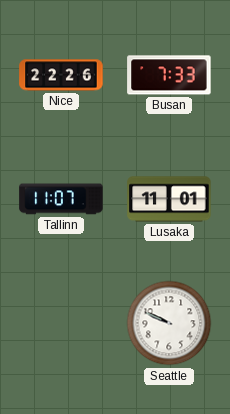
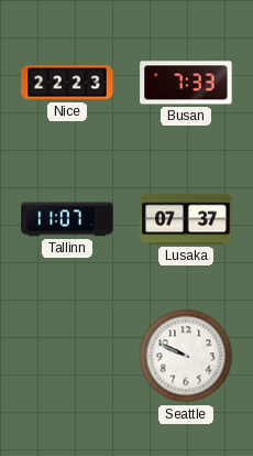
Nice: 22:26 -> 22:23 (67, 83)
Lusaka: 11:01 -> 07:37 (186, 219)
